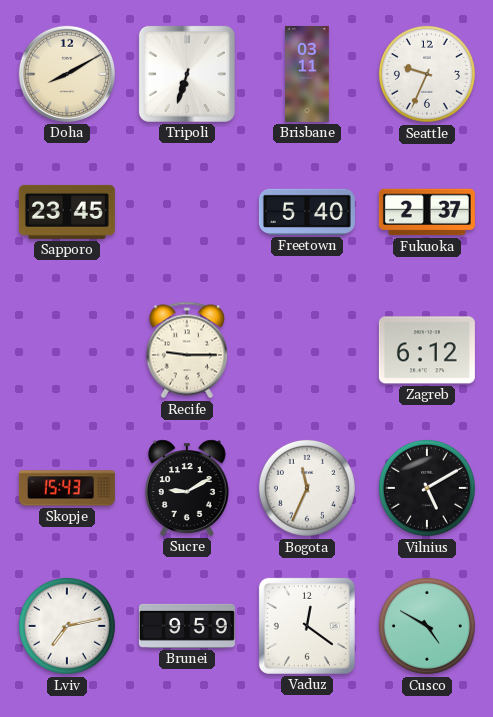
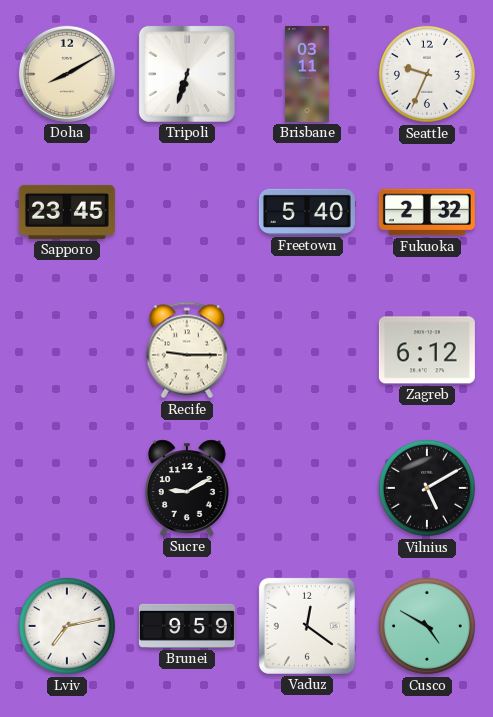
Fukuoka: 2:37 -> 2:32 (427, 212)
Skopje: 15:43 -> none (67, 488)
Bogota: 11:34 -> none (307, 488)
